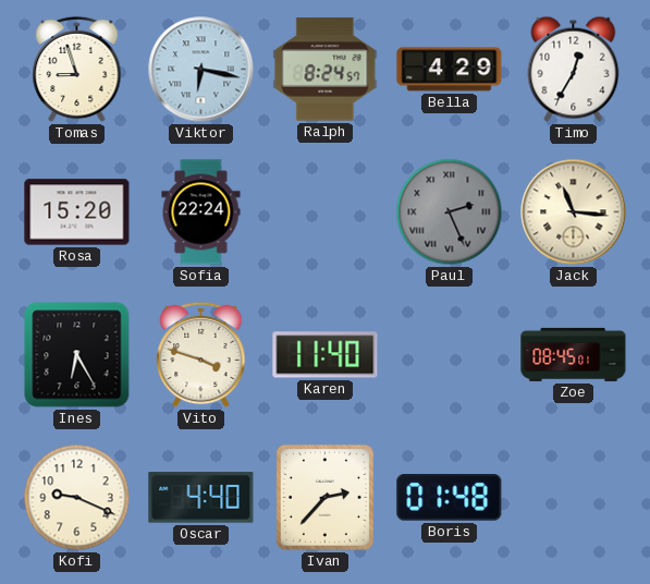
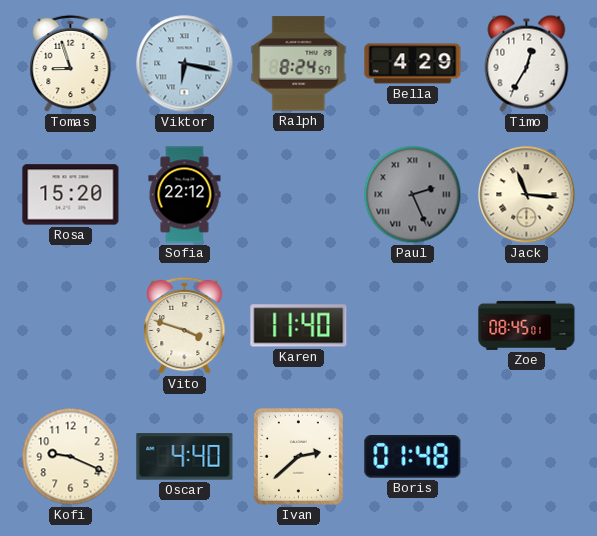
Sofia: 22:24 -> 22:12 (185, 195)
Ines: 6:25 -> none (77, 355)
Ivan: 2:37 -> 2:38 (298, 456)
